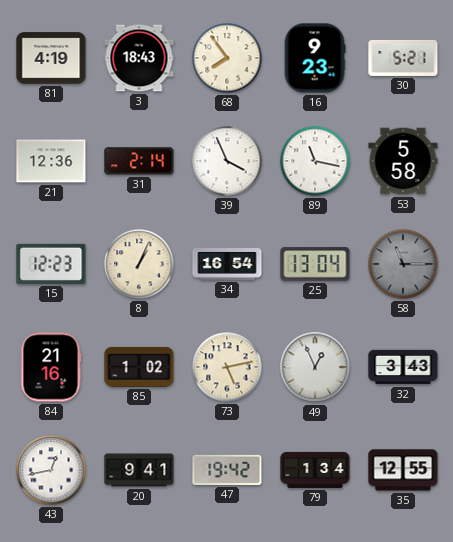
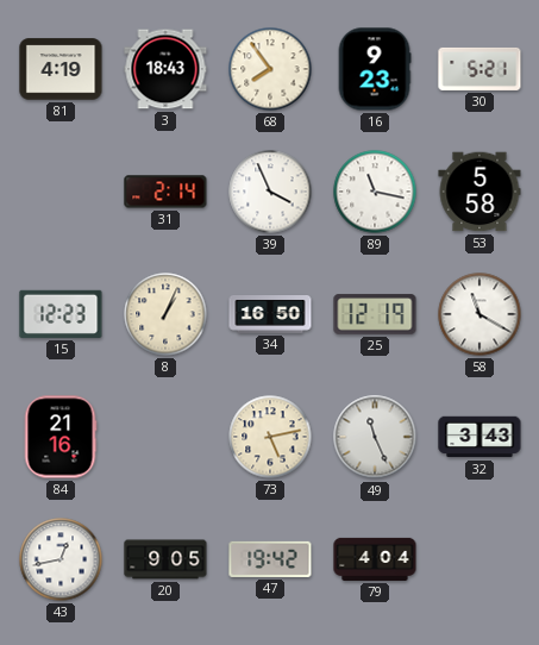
21: 12:36 -> none (51, 161)
34: 16:54 -> 16:50 (270, 315)
25: 13:04 -> 12:19 (375, 314)
58: 11:15 -> 11:20 (480, 314)
58 dial: grey -> white (480, 314)
85: 1:02 -> none (139, 367)
49: 12:56 -> 11:26 (375, 437)
20: 9:41 -> 9:05 (165, 559)
79: 1:34 -> 4:04 (375, 559)
35: 12:55 -> none (403, 470)
